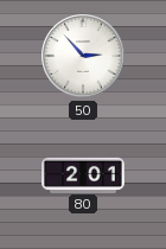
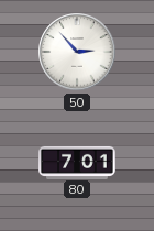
80: 2:01 -> 7:01 (77, 162)
